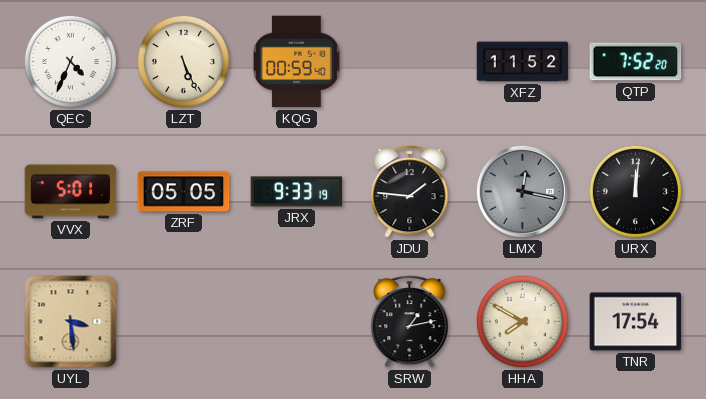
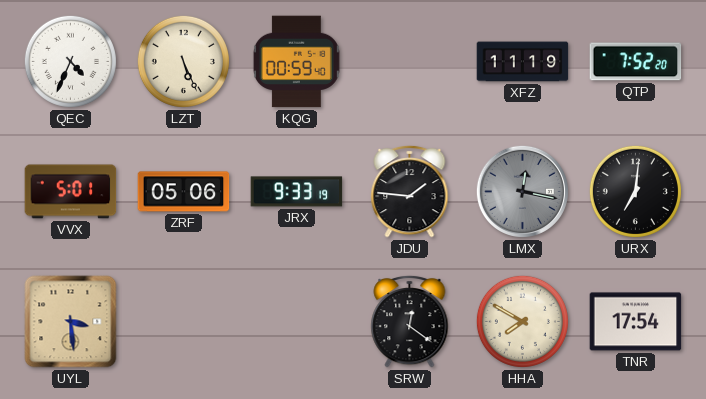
XFZ: 11:52 -> 11:19 (523, 62)
ZRF: 05:05 -> 05:06 (184, 192)
URX: 12:01 -> 7:01 (635, 191)
SRW: 1:13 -> 12:21 (410, 321)
